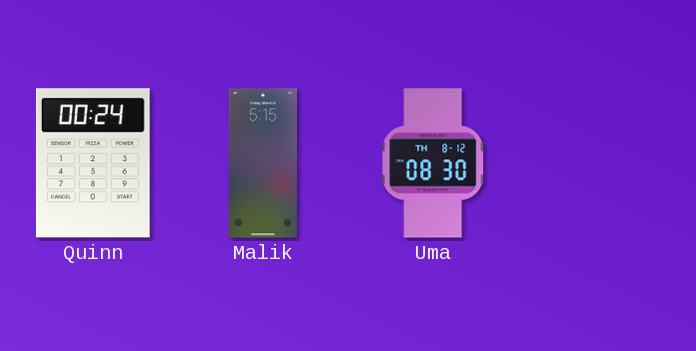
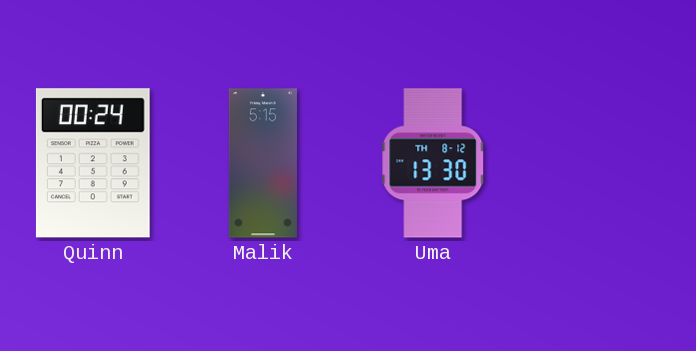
Uma: 08:30 -> 13:30 (433, 163)
